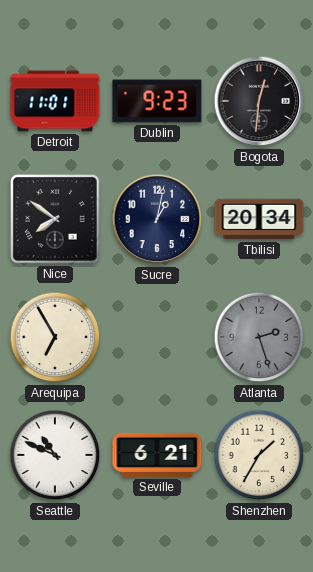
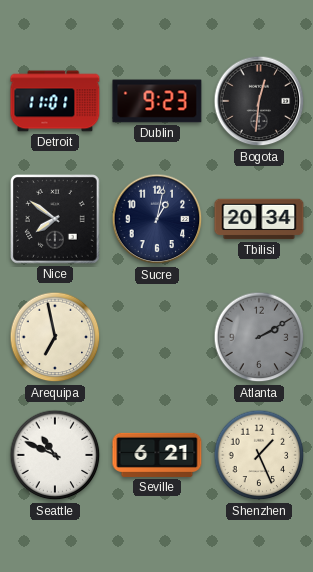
Arequipa: 6:55 -> 6:58 (55, 337)
Atlanta: 2:27 -> 2:10 (259, 337)
Shenzhen: 1:35 -> 1:26 (259, 455)
